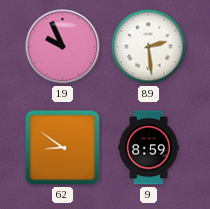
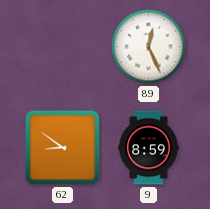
19: 9:56 -> none (63, 47)
89: 2:29 -> 12:26 (149, 47)
